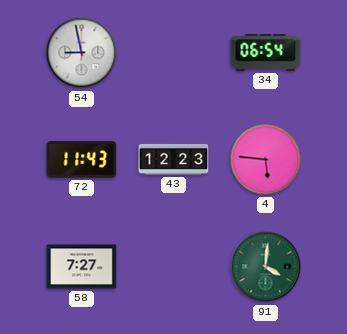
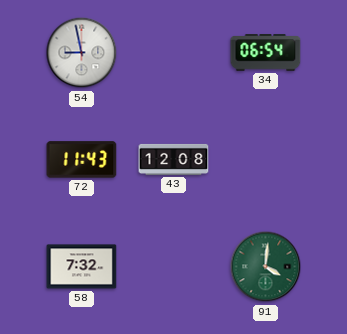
43: 12:23 -> 12:08 (174, 159)
4: 5:46 -> none (266, 160)
58: 7:27 -> 7:32 (82, 267)
